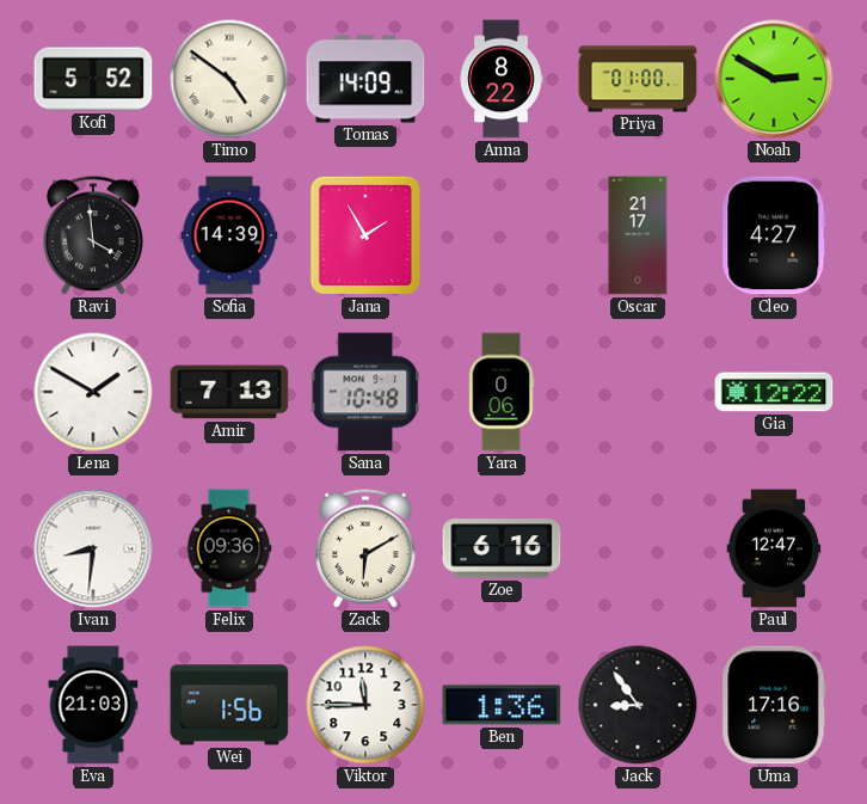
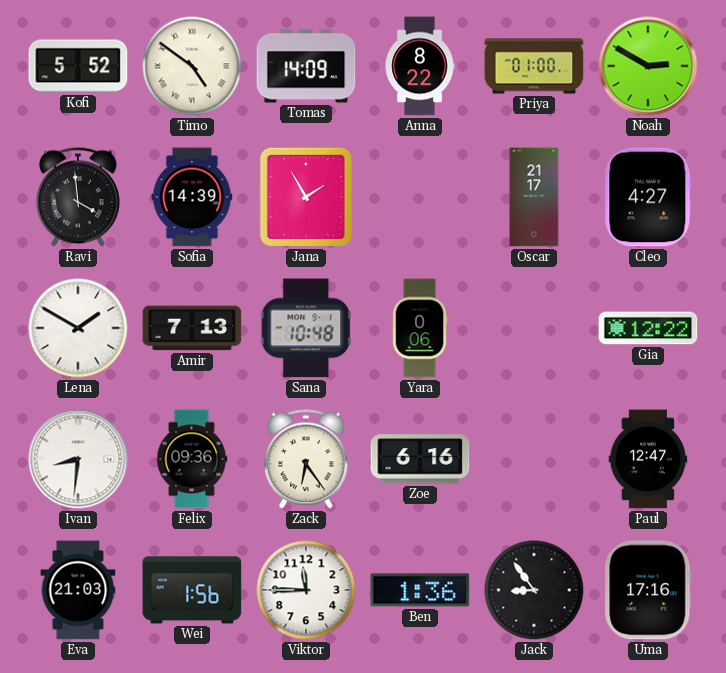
Zack: 6:10 -> 6:24 (307, 459)
